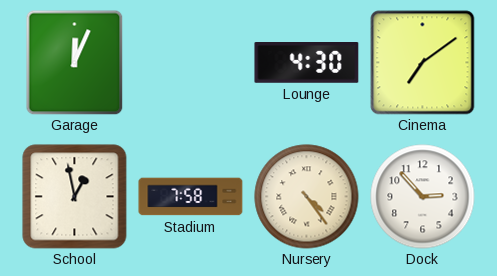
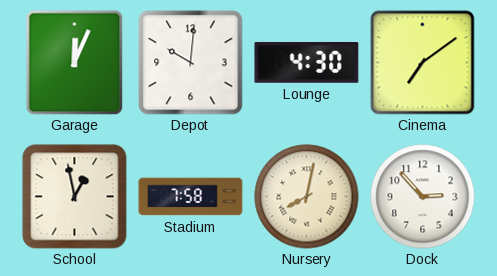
Depot: none -> 10:01 (191, 63)
Nursery: 4:24 -> 8:02 (307, 197)
